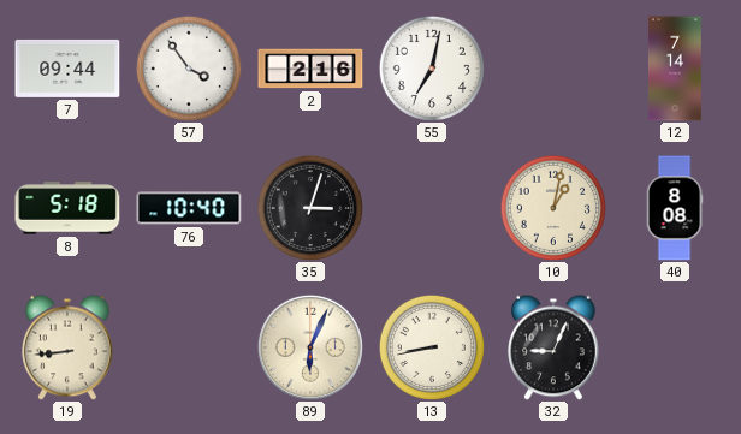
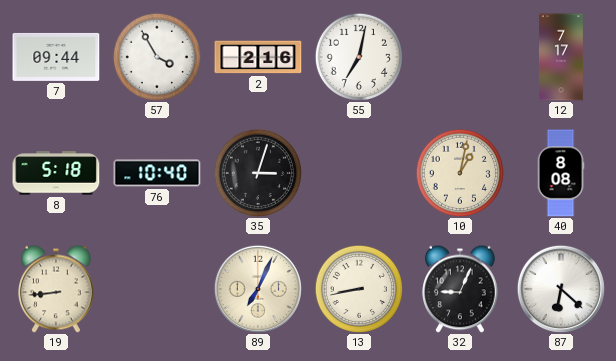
57: 3:54 -> 3:55 (157, 57)
12: 7:14 -> 7:17 (562, 57)
89: 6:04 -> 7:04 (258, 289)
87: none -> 6:22 (561, 289)
